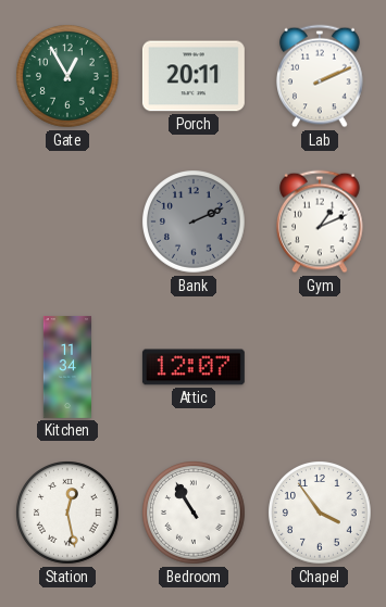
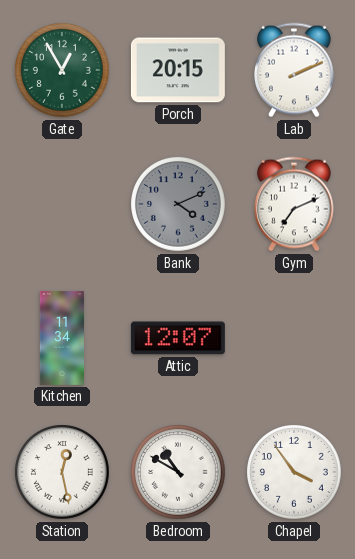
Porch: 20:11 -> 20:15 (178, 70)
Bank: 2:11 -> 4:11 (179, 205)
Gym: 1:11 -> 7:11 (295, 204)
Bedroom: 10:55 -> 10:50 (179, 473)
